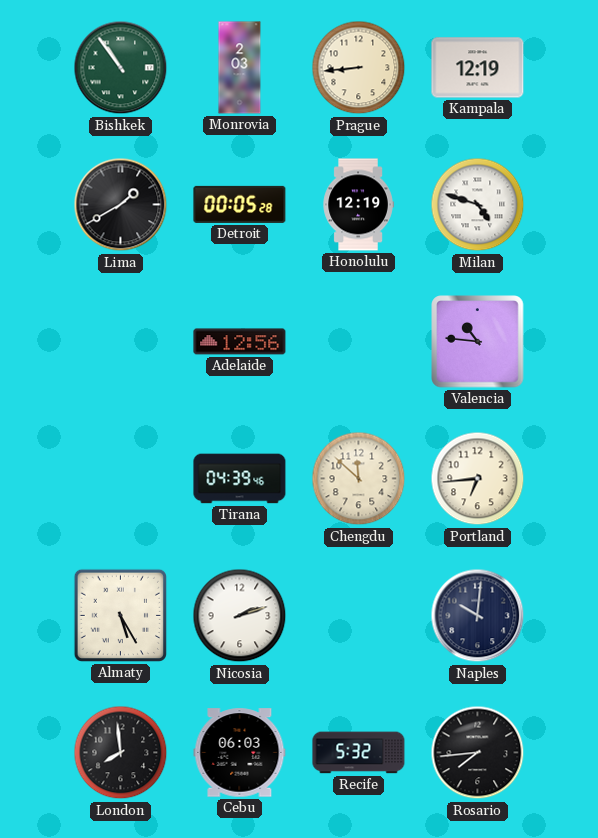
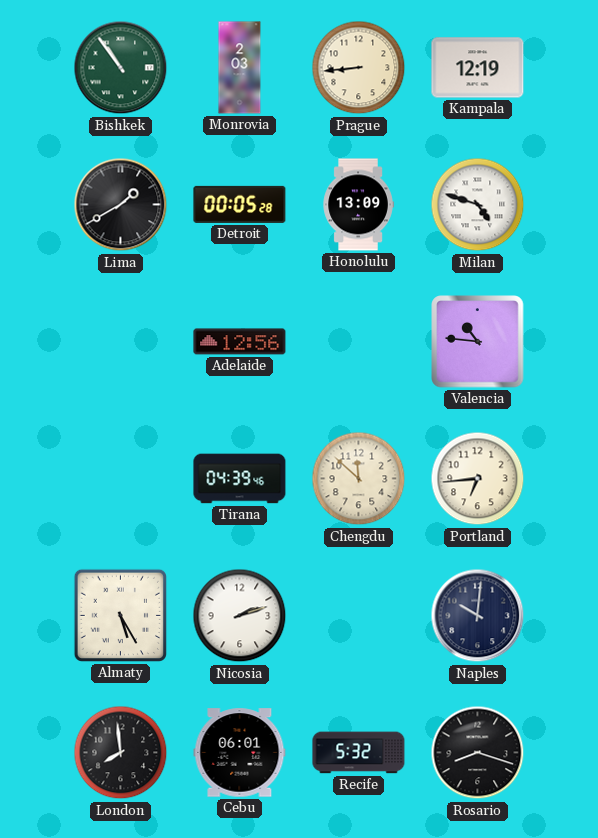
Honolulu: 12:19 -> 13:09 (358, 205)
Cebu: 06:03 -> 06:01 (240, 753)
Rosario: 7:44 -> 8:18 (478, 753)
